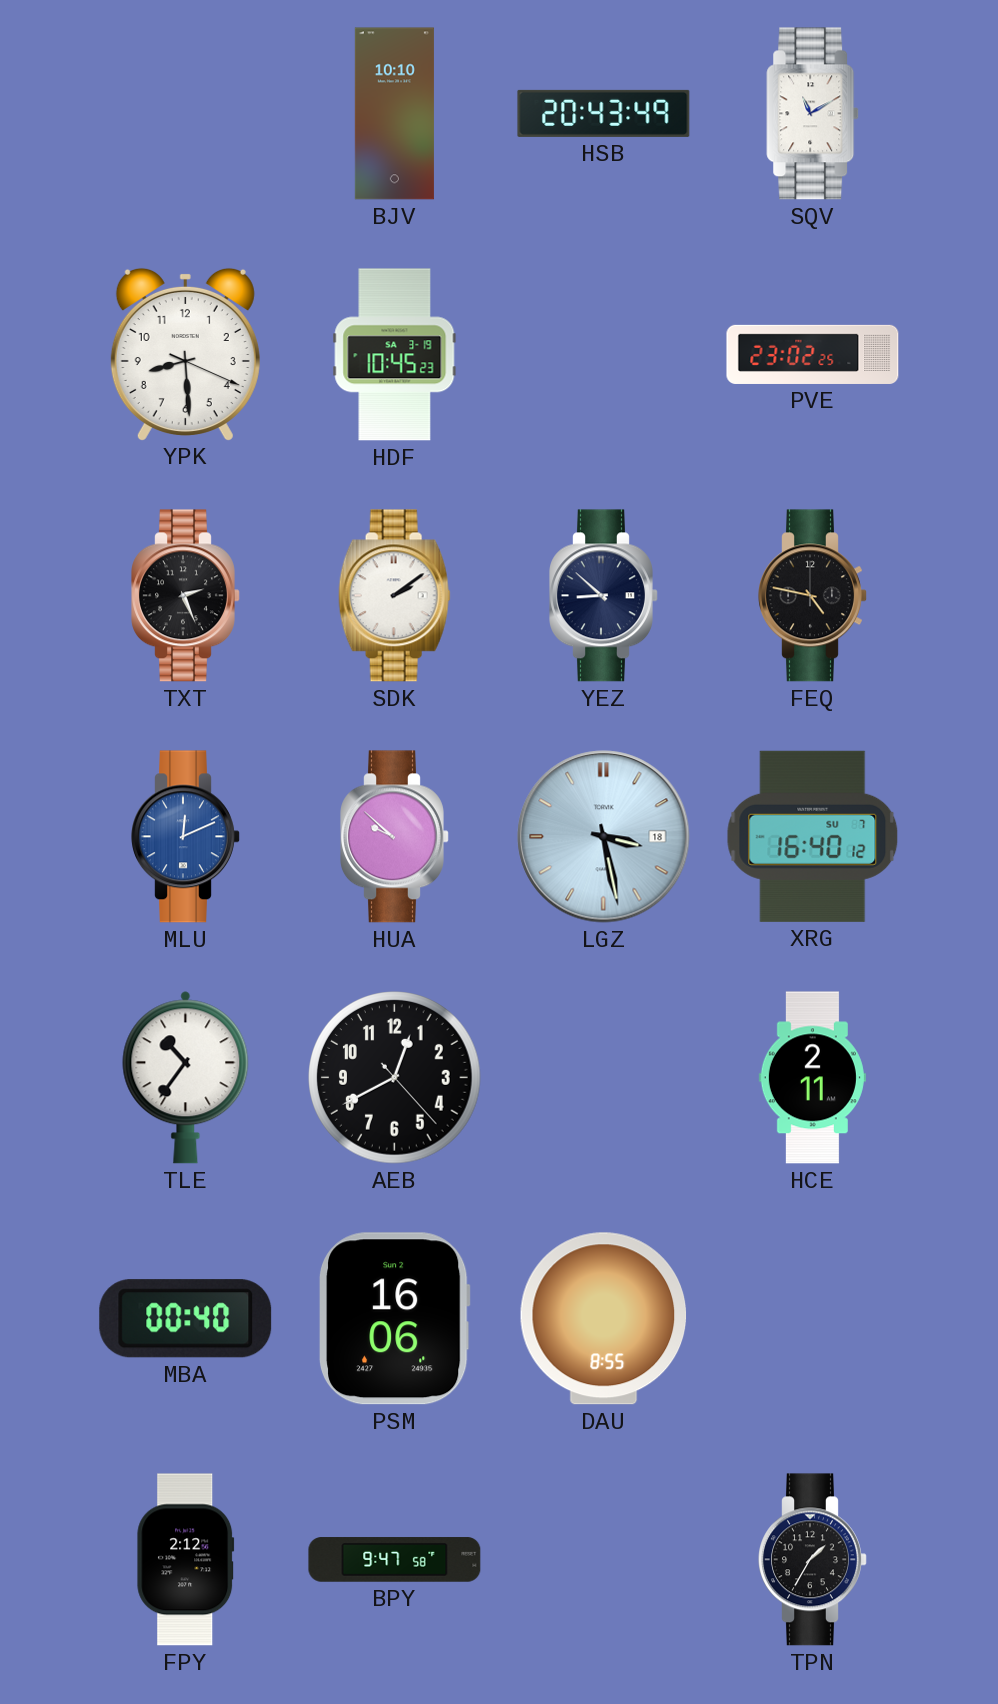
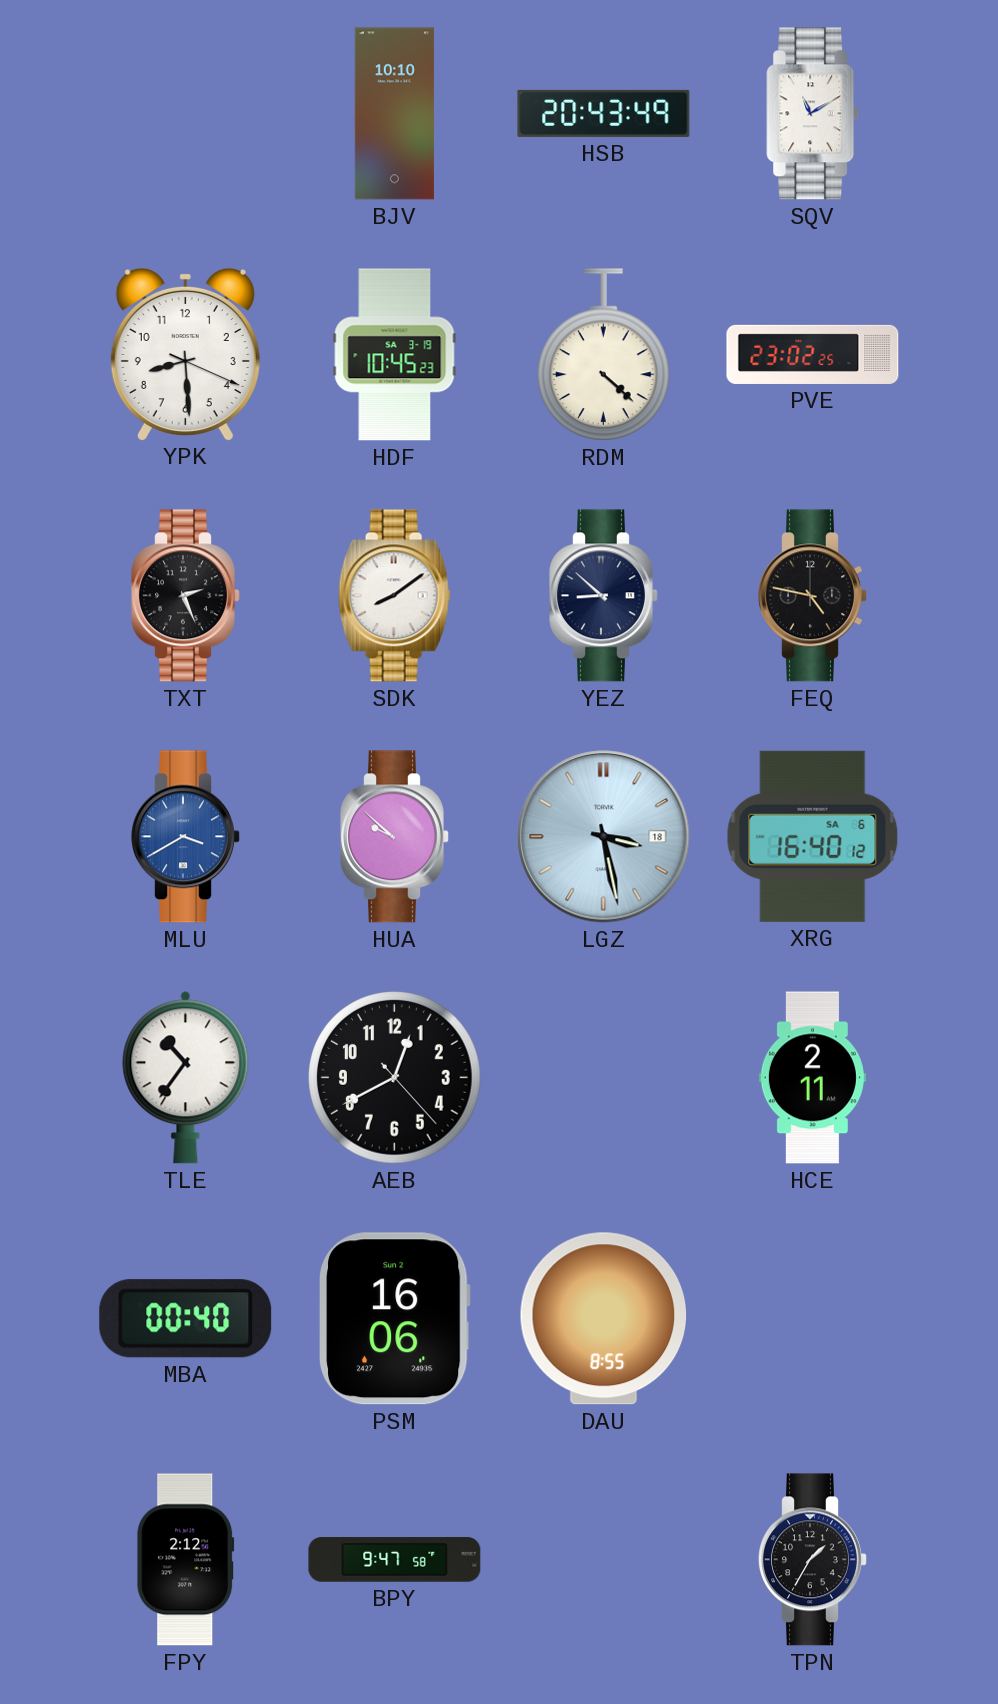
RDM: none -> 4:22 (603, 355)
SDK: 2:09 -> 8:09 (394, 596)
MLU: 12:11 -> 3:40 (186, 837)
XRG date: SU 7 -> SA 6 (813, 836)
